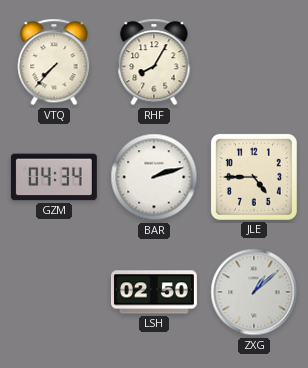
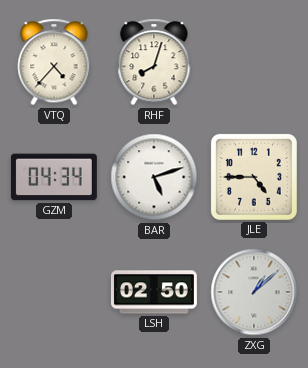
VTQ: 7:37 -> 4:37 (54, 62)
RHF: 8:05 -> 8:03 (154, 62)
BAR: 2:12 -> 5:12 (154, 177)
